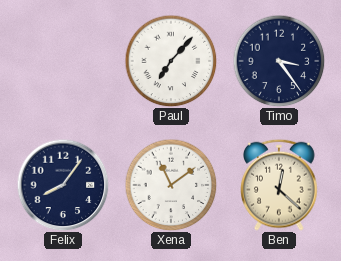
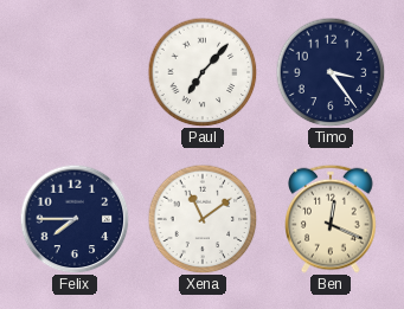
Felix: 8:06 -> 7:45 (75, 219)
Ben: 12:22 -> 12:19 (332, 219)
